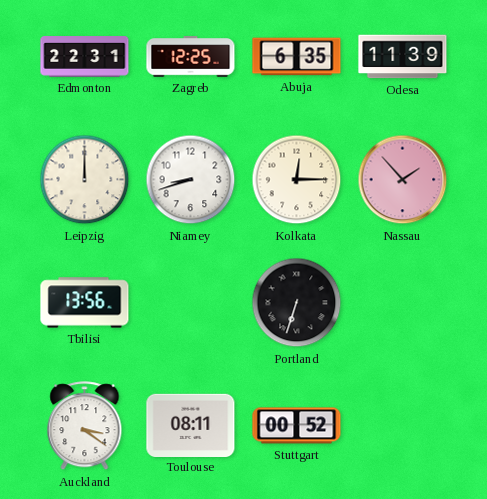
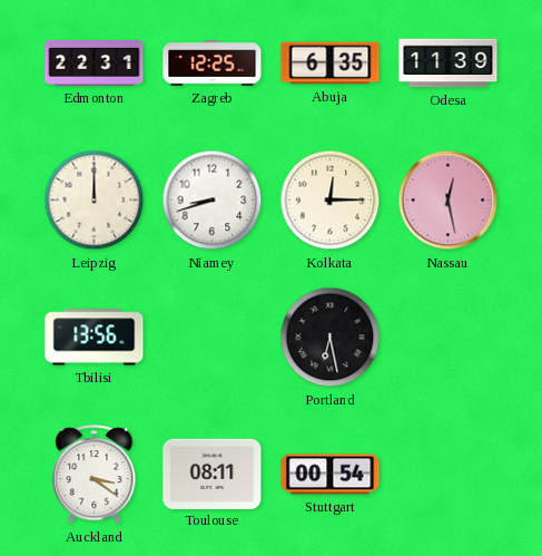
Nassau: 1:53 -> 12:28 (449, 201)
Portland: 6:33 -> 6:28 (331, 338)
Stuttgart: 00:52 -> 00:54 (331, 475)
